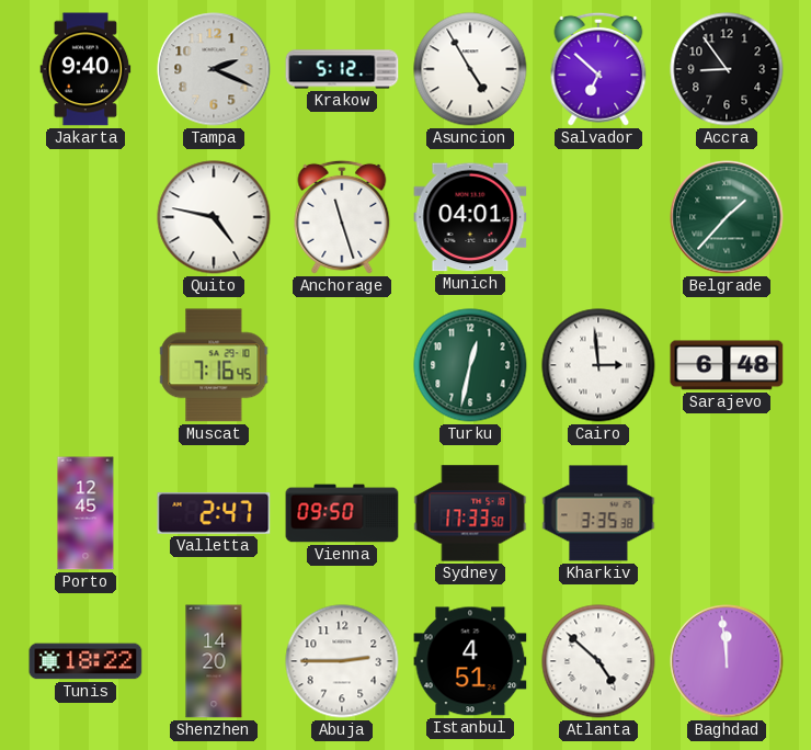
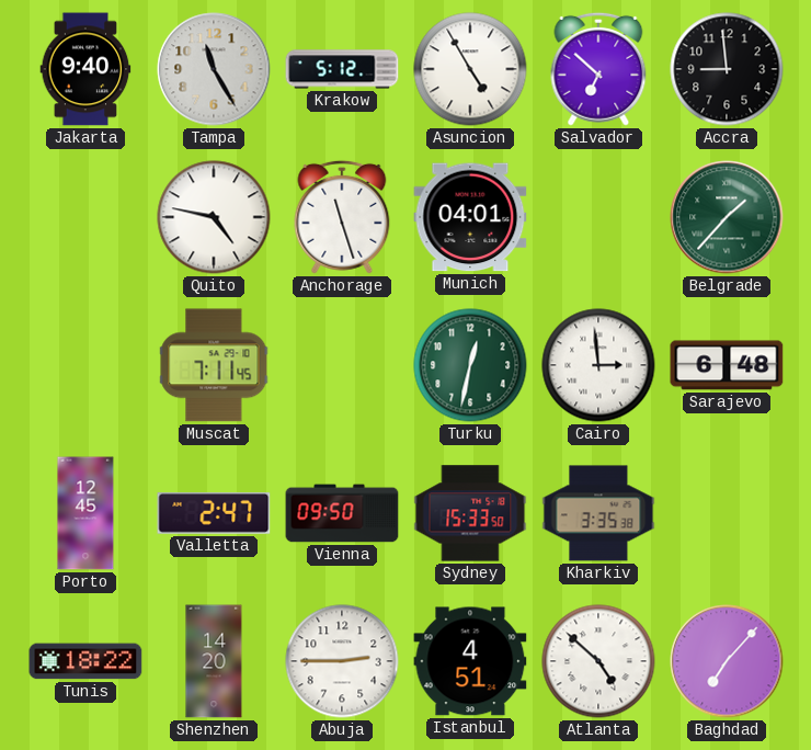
Tampa: 2:19 -> 11:25 (214, 69)
Accra: 8:54 -> 8:59 (727, 69)
Muscat: 7:16 -> 7:11 (214, 365)
Sydney: 17:33 -> 15:33 (470, 513)
Baghdad: 11:59 -> 7:07 (727, 661)
